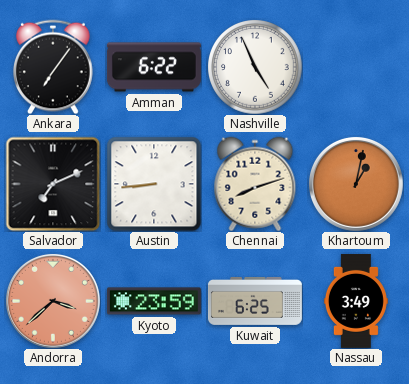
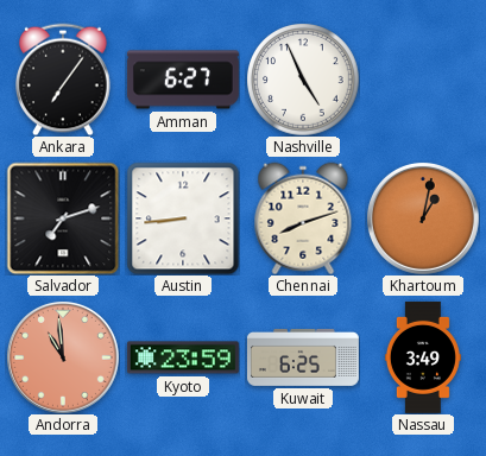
Amman: 6:22 -> 6:27 (183, 80)
Salvador: 7:11 -> 7:12 (63, 218)
Andorra: 3:38 -> 10:59 (63, 357)
